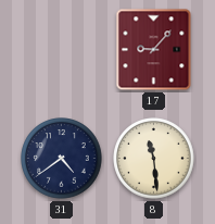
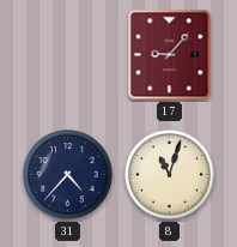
31: 4:39 -> 4:37 (68, 175)
8: 11:29 -> 11:03 (170, 175)
